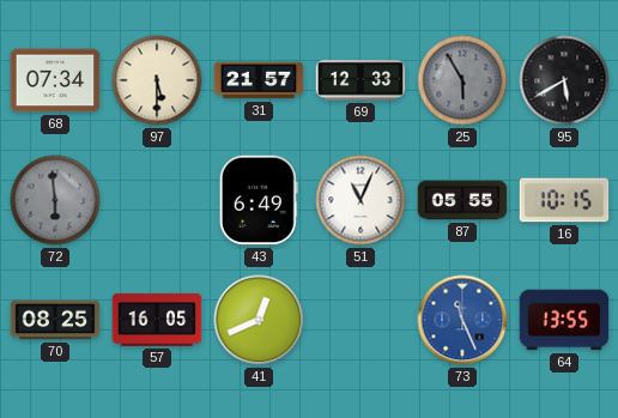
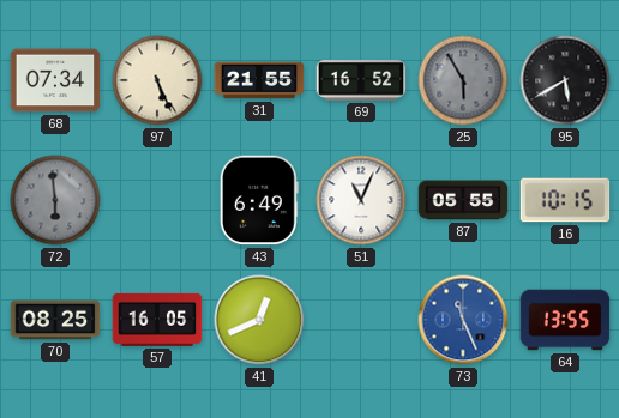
97: 5:30 -> 5:26 (157, 80)
31: 21:57 -> 21:55 (259, 80)
69: 12:33 -> 16:52 (361, 80)
